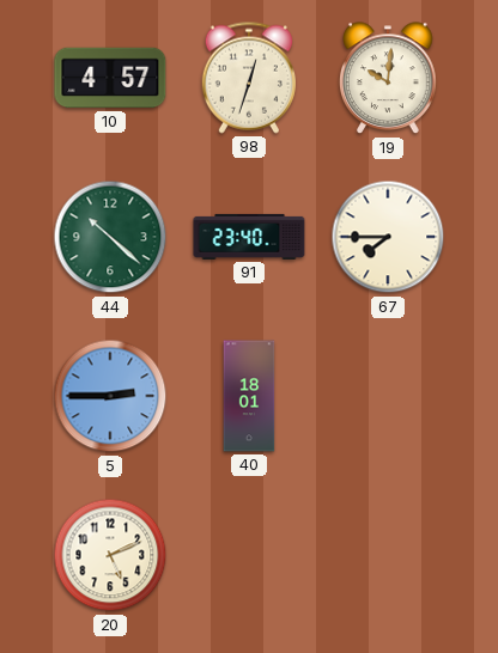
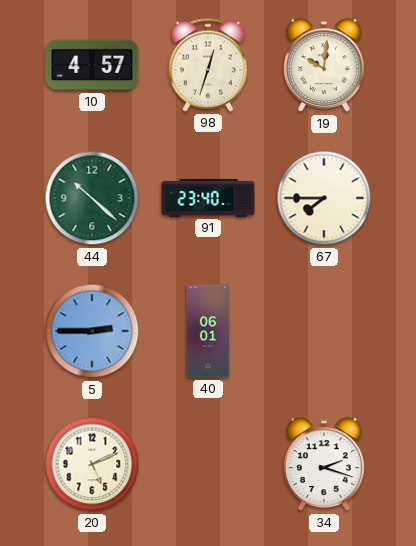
40: 18:01 -> 06:01 (208, 331)
34: none -> 2:18 (325, 465)
